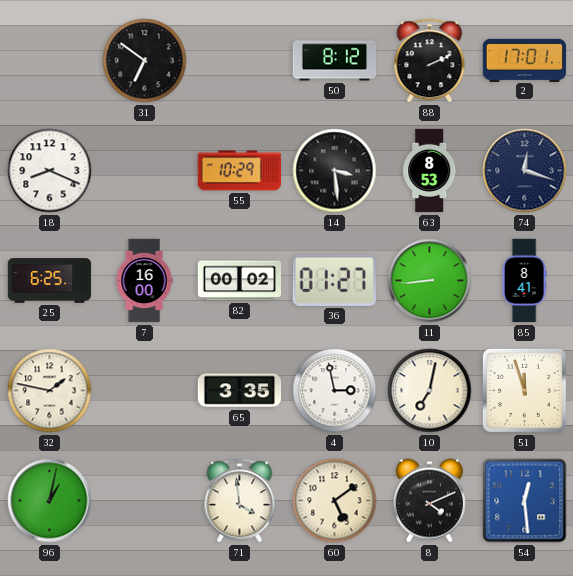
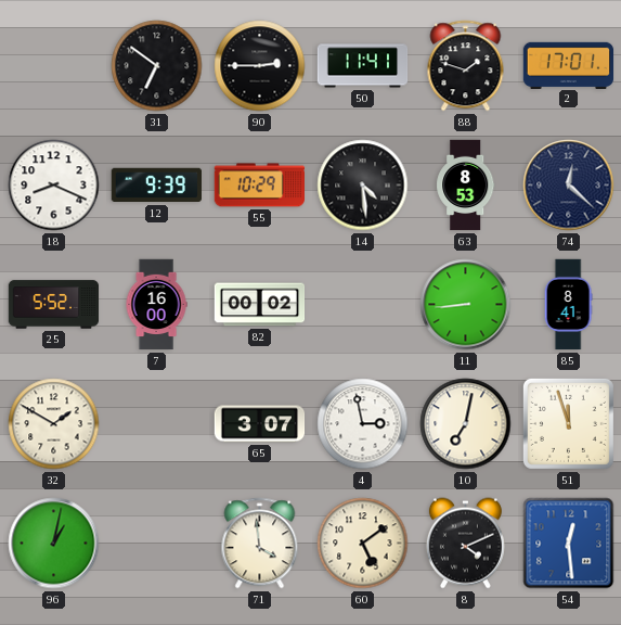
90: none -> 2:45 (260, 66)
50: 8:12 -> 11:41 (363, 66)
88: 2:11 -> 1:48 (466, 66)
12: none -> 9:39 (156, 186)
14: 3:29 -> 4:29 (363, 186)
74: 12:18 -> 12:22 (569, 186)
25: 6:25 -> 5:52 (54, 305)
36: 01:27 -> none (334, 280)
32: 1:47 -> 1:50 (54, 424)
65: 3:35 -> 3:07 (260, 424)
